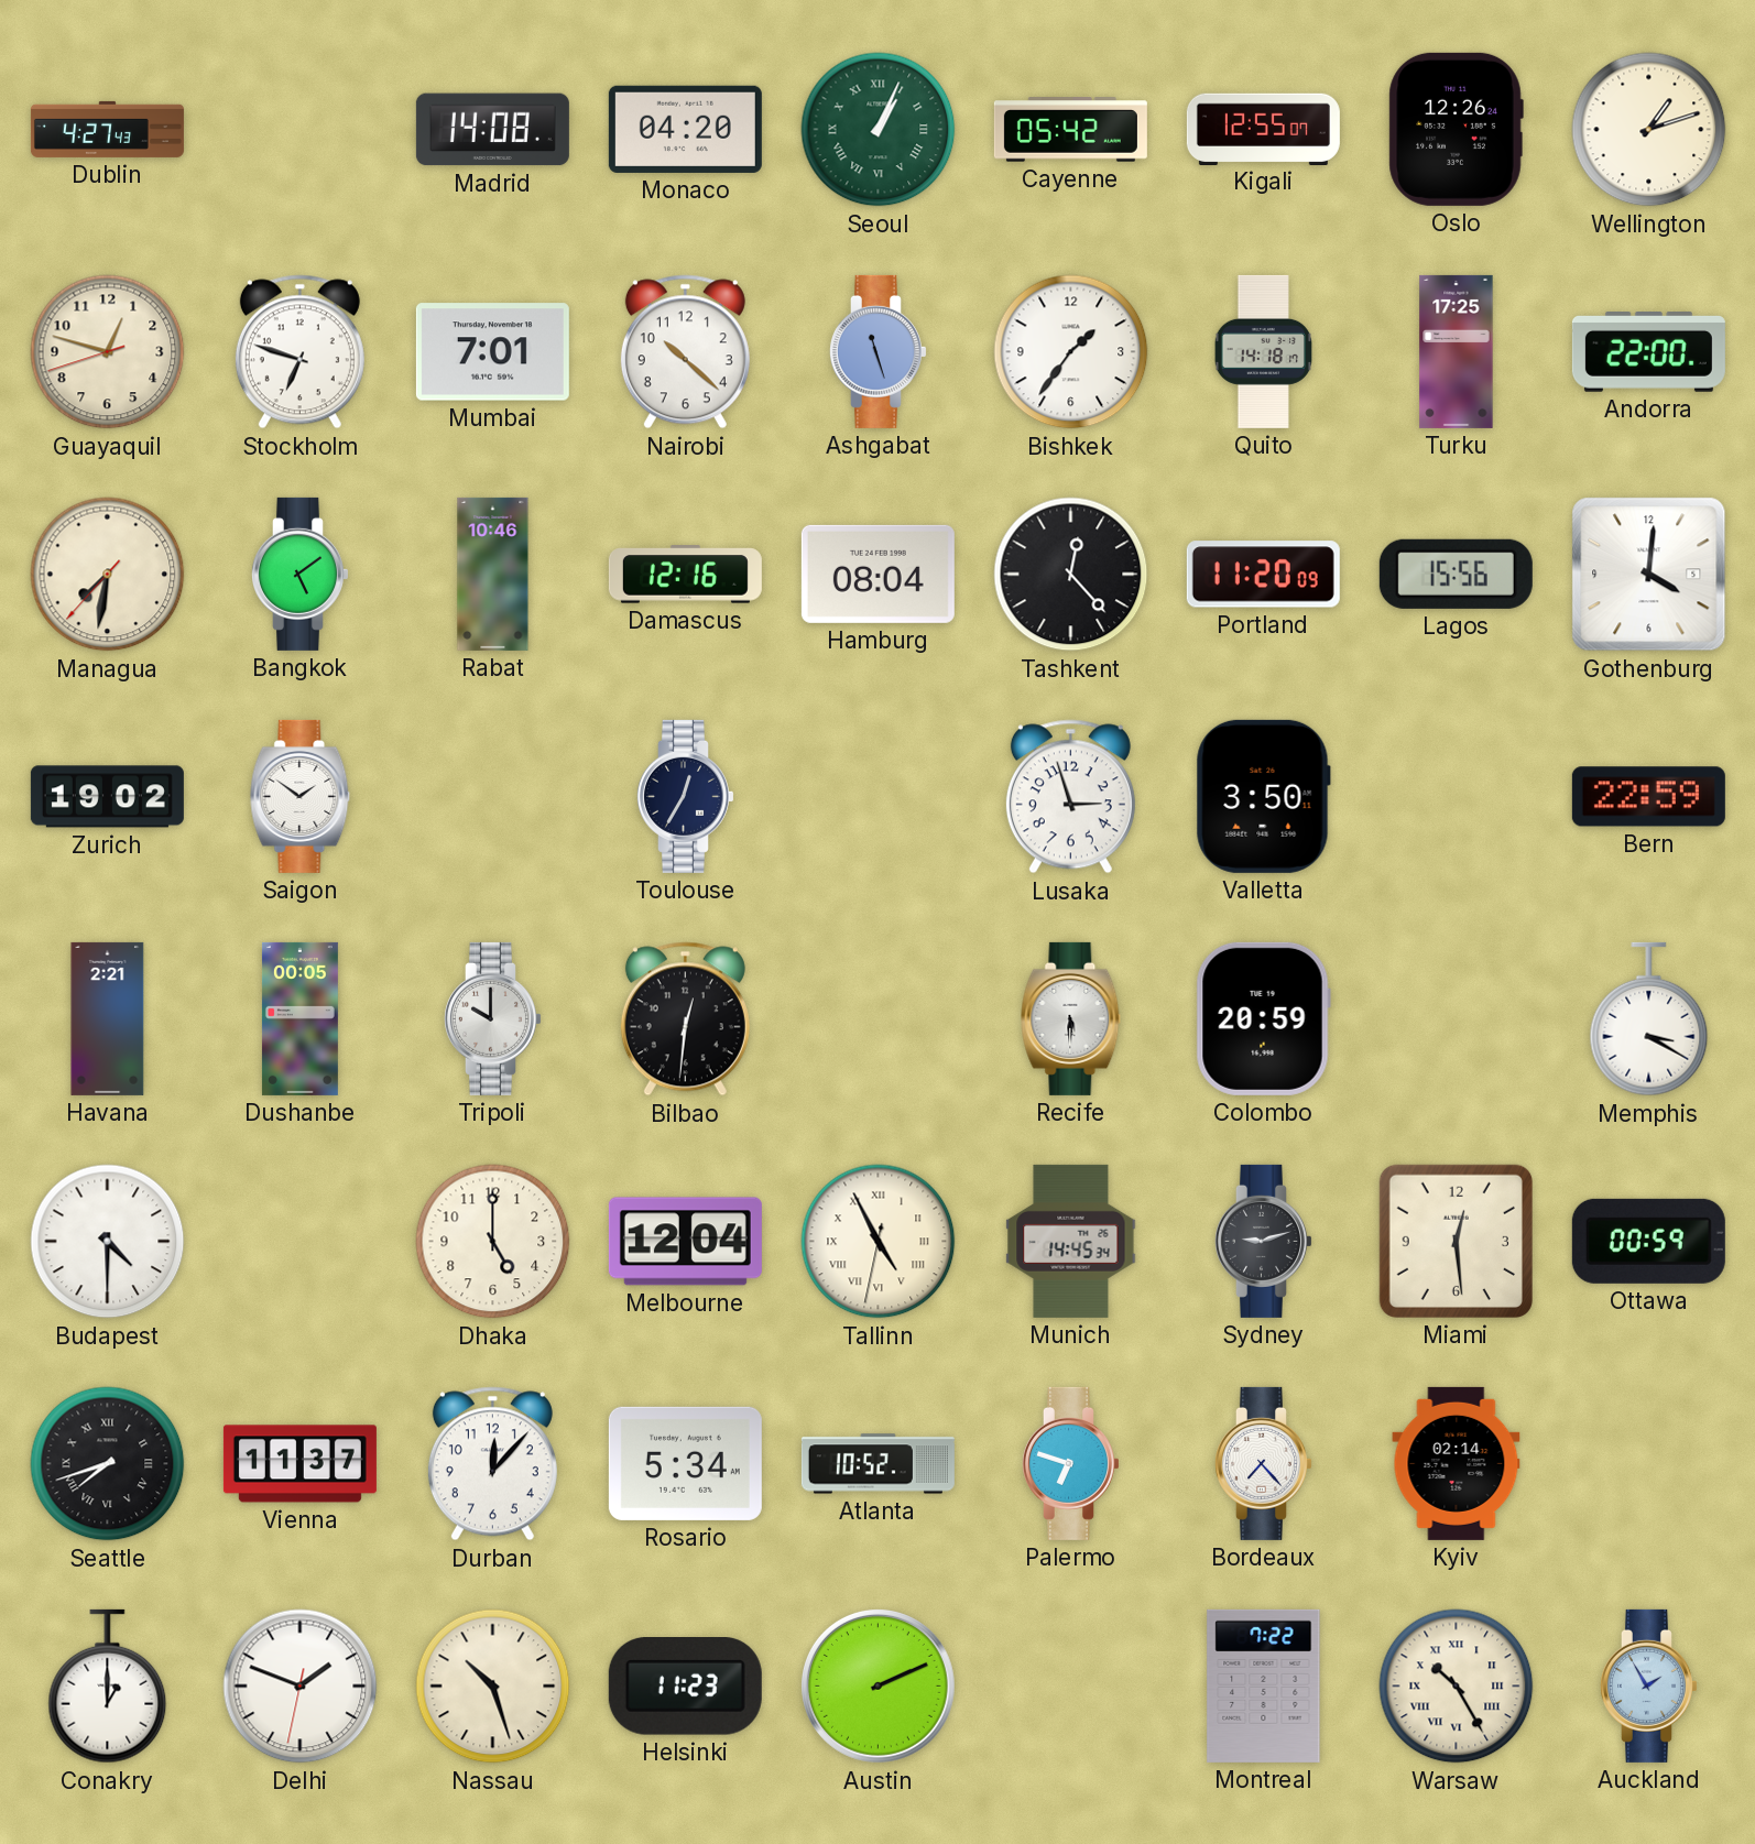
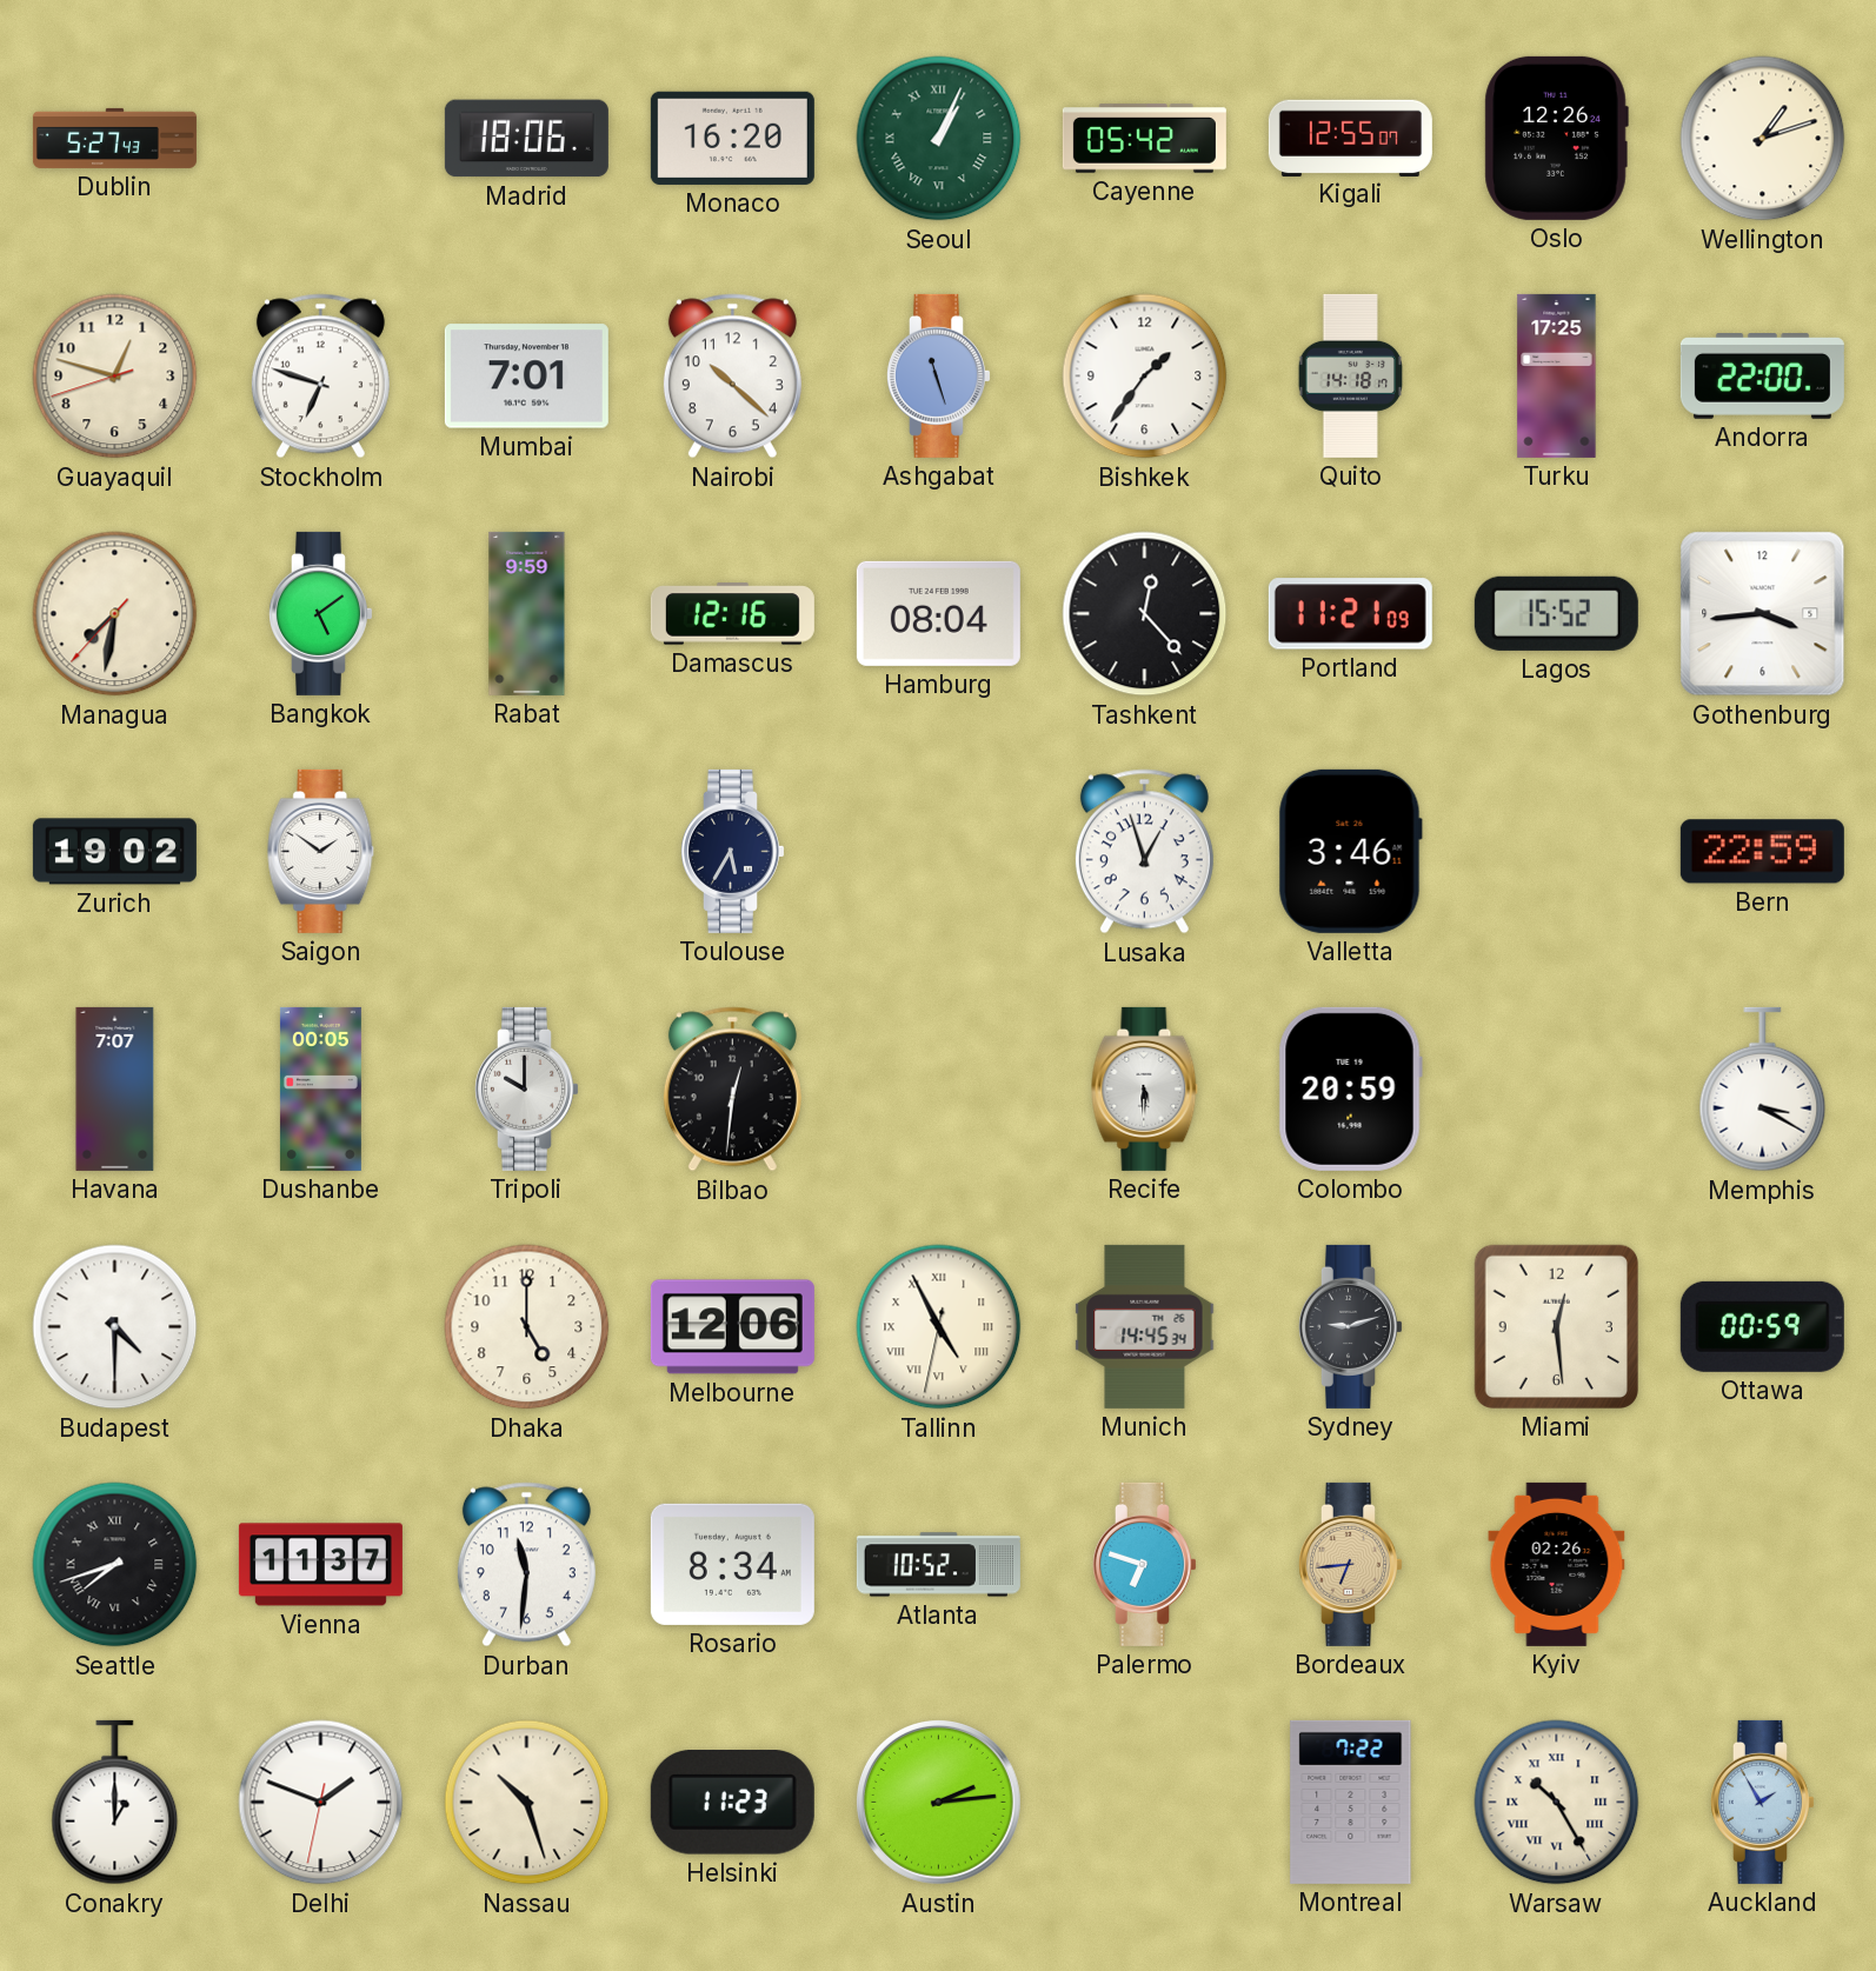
Dublin: 4:27 -> 5:27 (114, 138)
Madrid: 14:08 -> 18:06 (526, 139)
Monaco: 04:20 -> 16:20 (732, 138)
Rabat: 10:46 -> 9:59 (527, 613)
Portland: 11:20 -> 11:21 (1350, 614)
Lagos: 15:56 -> 15:52 (1556, 613)
Gothenburg: 4:01 -> 3:44 (1763, 614)
Toulouse: 12:35 -> 5:35 (732, 851)
Lusaka: 2:57 -> 12:57 (1144, 852)
Valletta: 3:50 -> 3:46 (1350, 851)
Havana: 2:21 -> 7:07 (115, 1088)
Melbourne: 12:04 -> 12:06 (732, 1327)
Durban: 12:07 -> 11:31 (526, 1565)
Rosario: 5:34 -> 8:34 (732, 1564)
Bordeaux: 7:23 -> 6:44 (1350, 1564)
Bordeaux dial: white -> champagne (1350, 1564)
Kyiv: 02:14 -> 02:26 (1557, 1564)
Austin: 2:11 -> 2:14 (938, 1802)
